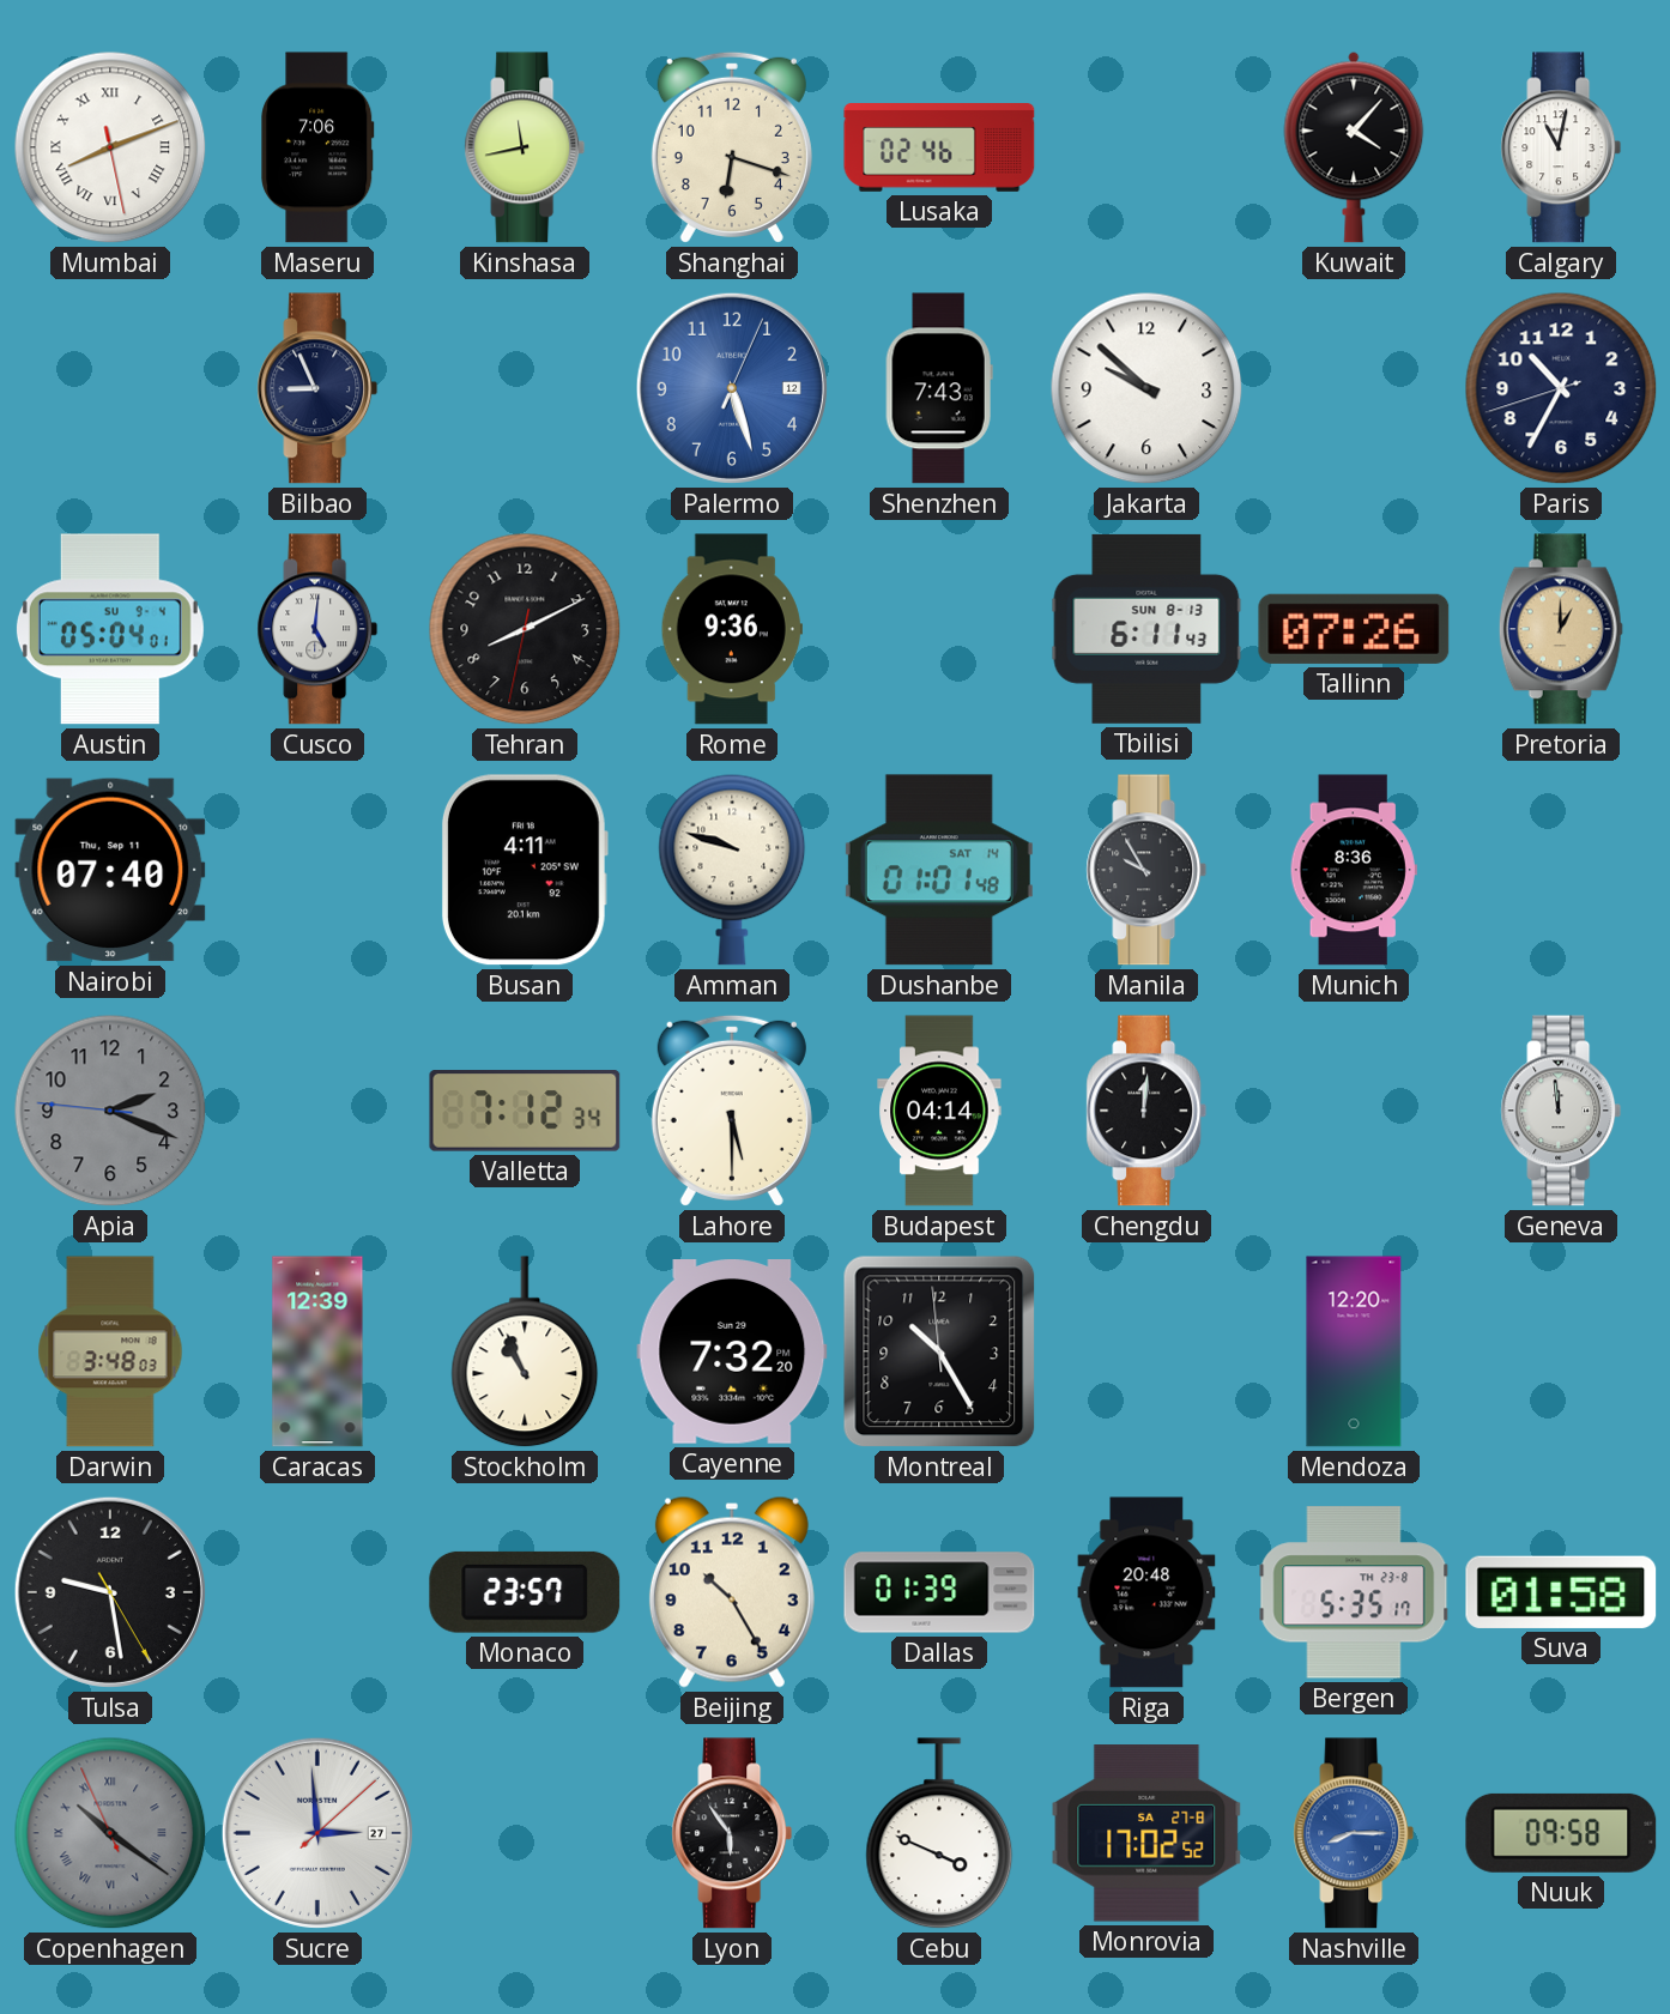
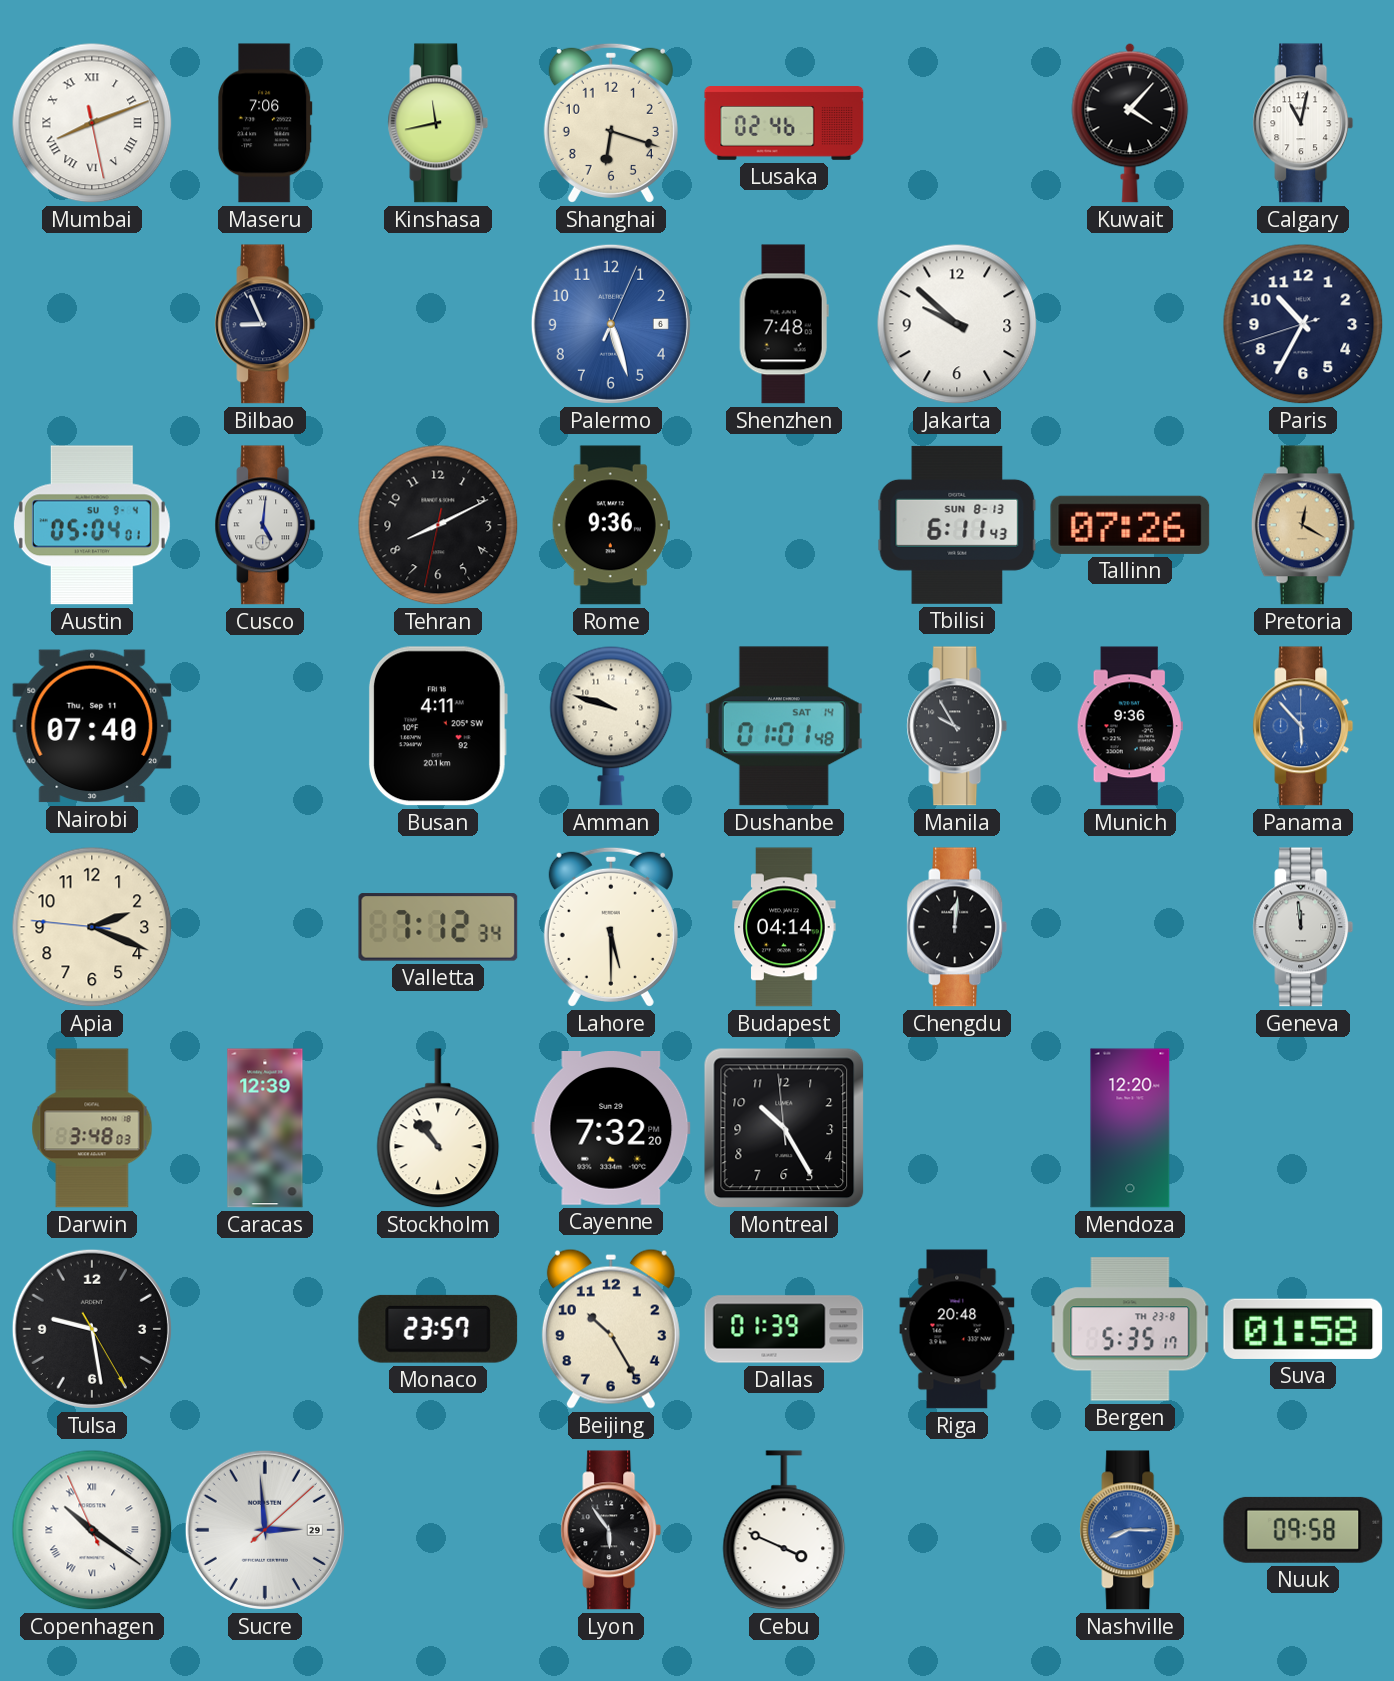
Palermo date: 12 -> 6 (611, 324)
Shenzhen: 7:43 -> 7:48 (784, 324)
Pretoria: 1:00 -> 12:20 (1303, 525)
Munich: 8:36 -> 9:36 (1130, 726)
Panama: none -> 5:53 (1303, 726)
Apia dial: grey -> cream (92, 927)
Stockholm: 10:56 -> 10:53 (438, 1129)
Copenhagen dial: grey -> white (92, 1530)
Sucre date: 27 -> 29 (265, 1530)
Monrovia: 17:02 -> none (1146, 1833)
